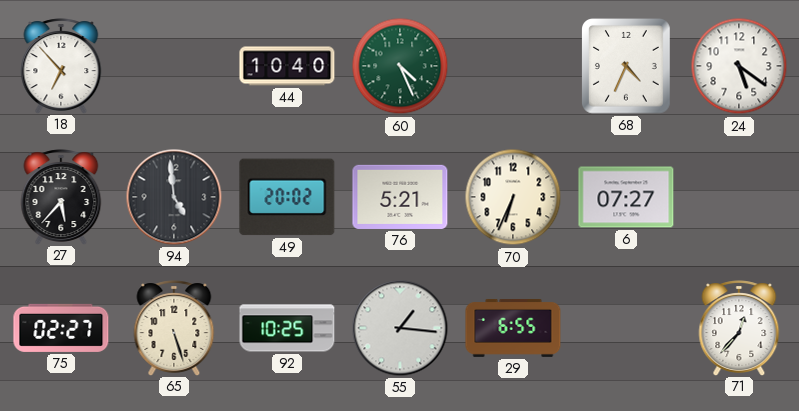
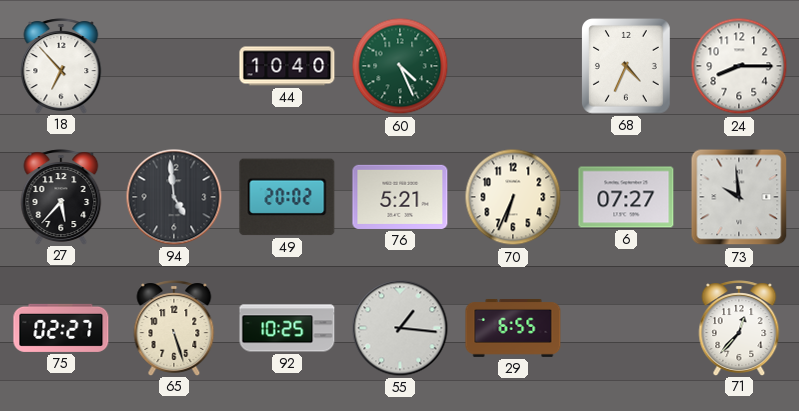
24: 5:21 -> 8:15 (739, 66)
73: none -> 9:59 (739, 197)
